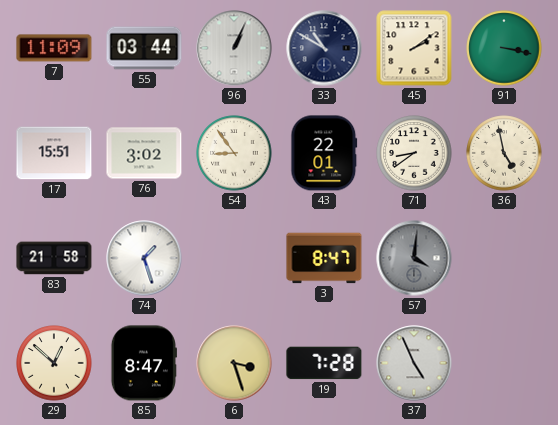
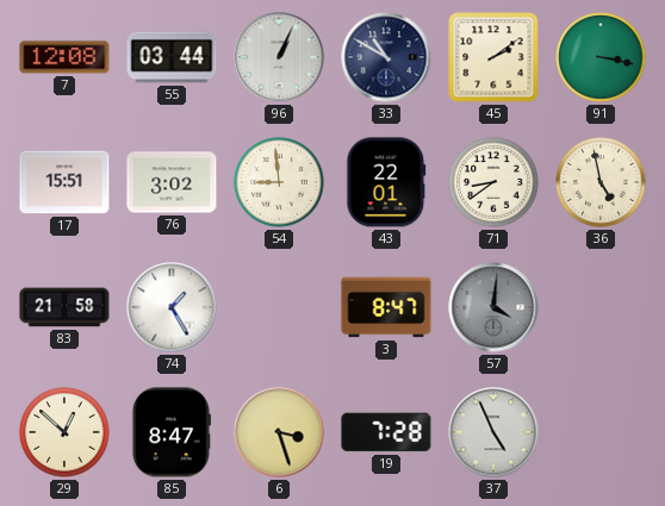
7: 11:09 -> 12:08 (64, 57)
54: 8:54 -> 8:59 (279, 182)
74: 1:27 -> 1:25 (172, 307)
